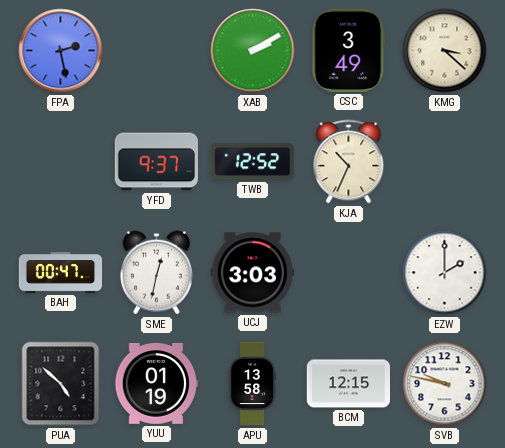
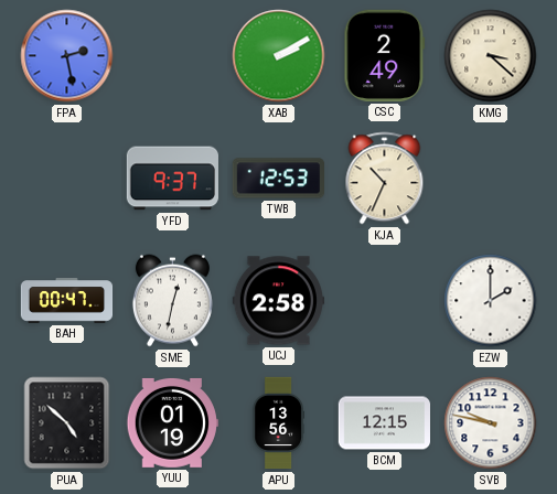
CSC: 3:49 -> 2:49 (385, 55)
TWB: 12:52 -> 12:53 (278, 179)
UCJ: 3:03 -> 2:58 (278, 301)
APU: 13:58 -> 13:56 (278, 423)
